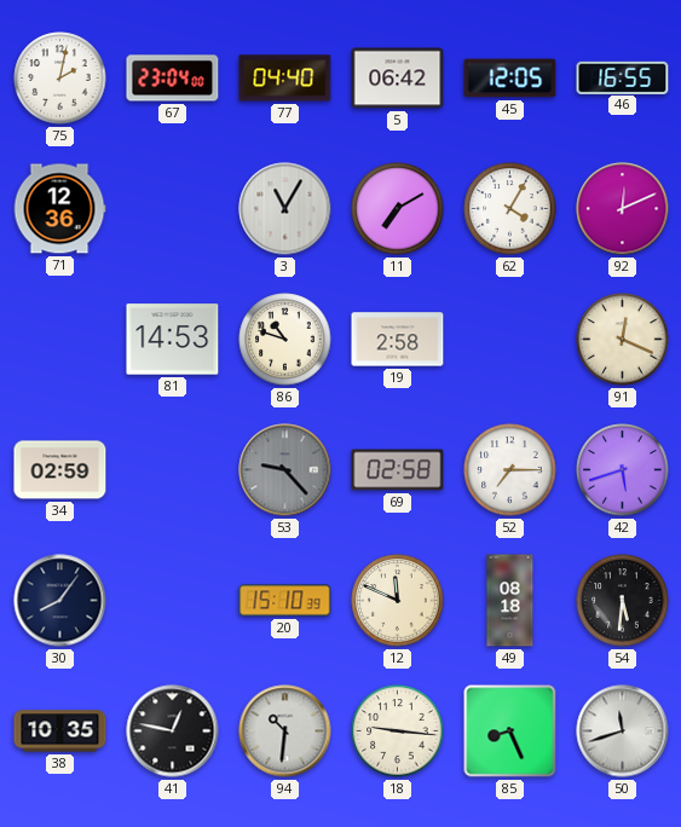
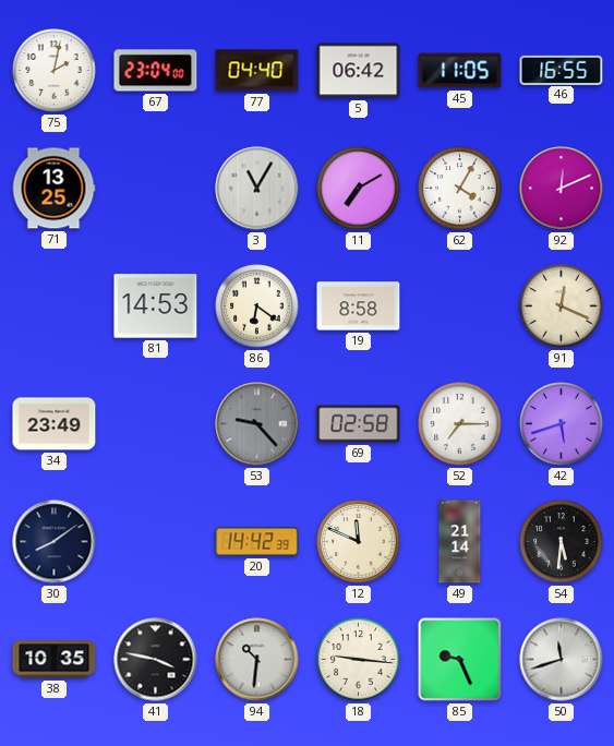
45: 12:05 -> 11:05 (460, 71)
71: 12:36 -> 13:25 (53, 189)
86: 10:48 -> 6:21 (257, 306)
19: 2:58 -> 8:58 (359, 306)
34: 02:59 -> 23:49 (55, 424)
30: 8:06 -> 8:09 (55, 542)
20: 15:10 -> 14:42 (257, 542)
49: 08:18 -> 21:14 (460, 542)
41: 12:47 -> 3:47 (156, 660)
85: 8:26 -> 9:26 (460, 660)
